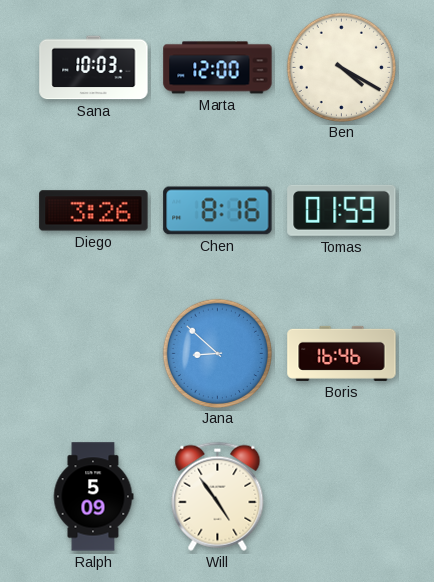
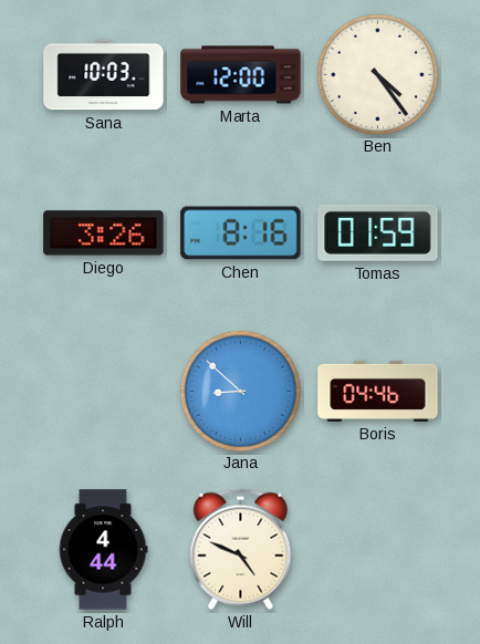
Ben: 4:20 -> 4:24 (377, 74)
Boris: 16:46 -> 04:46 (378, 391)
Ralph: 5:09 -> 4:44 (103, 550)
Will: 4:54 -> 4:49 (241, 549)
